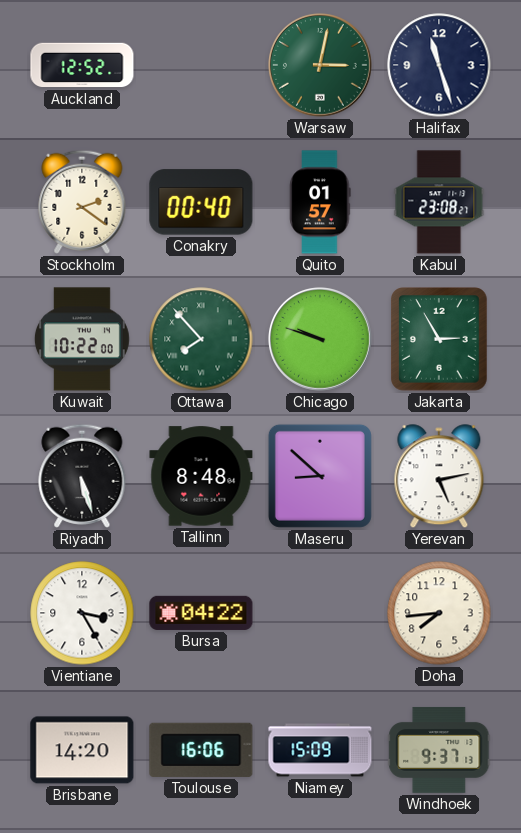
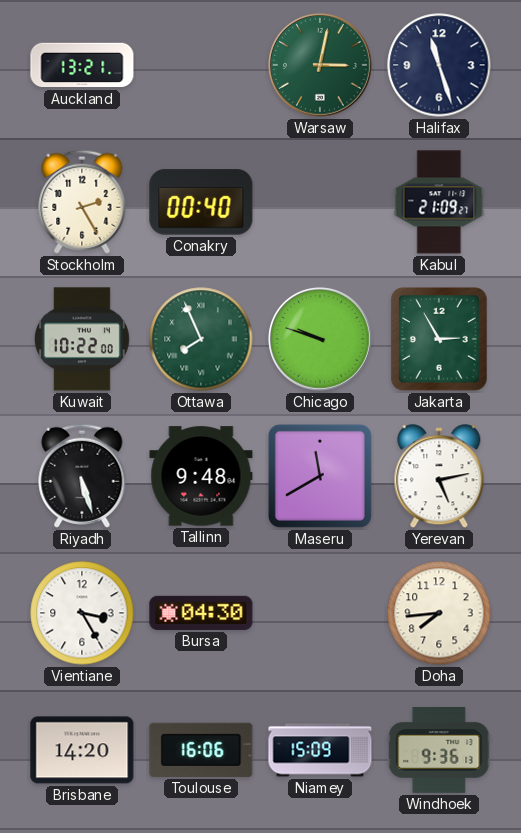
Auckland: 12:52 -> 13:21 (82, 65)
Stockholm: 2:21 -> 2:25 (82, 202)
Quito: 01:57 -> none (320, 202)
Kabul: 23:08 -> 21:09 (439, 202)
Ottawa: 7:53 -> 7:56 (201, 339)
Tallinn: 8:48 -> 9:48 (201, 476)
Maseru: 8:52 -> 11:40 (320, 476)
Bursa: 04:22 -> 04:30 (201, 613)
Windhoek: 9:37 -> 9:36 (439, 750)
